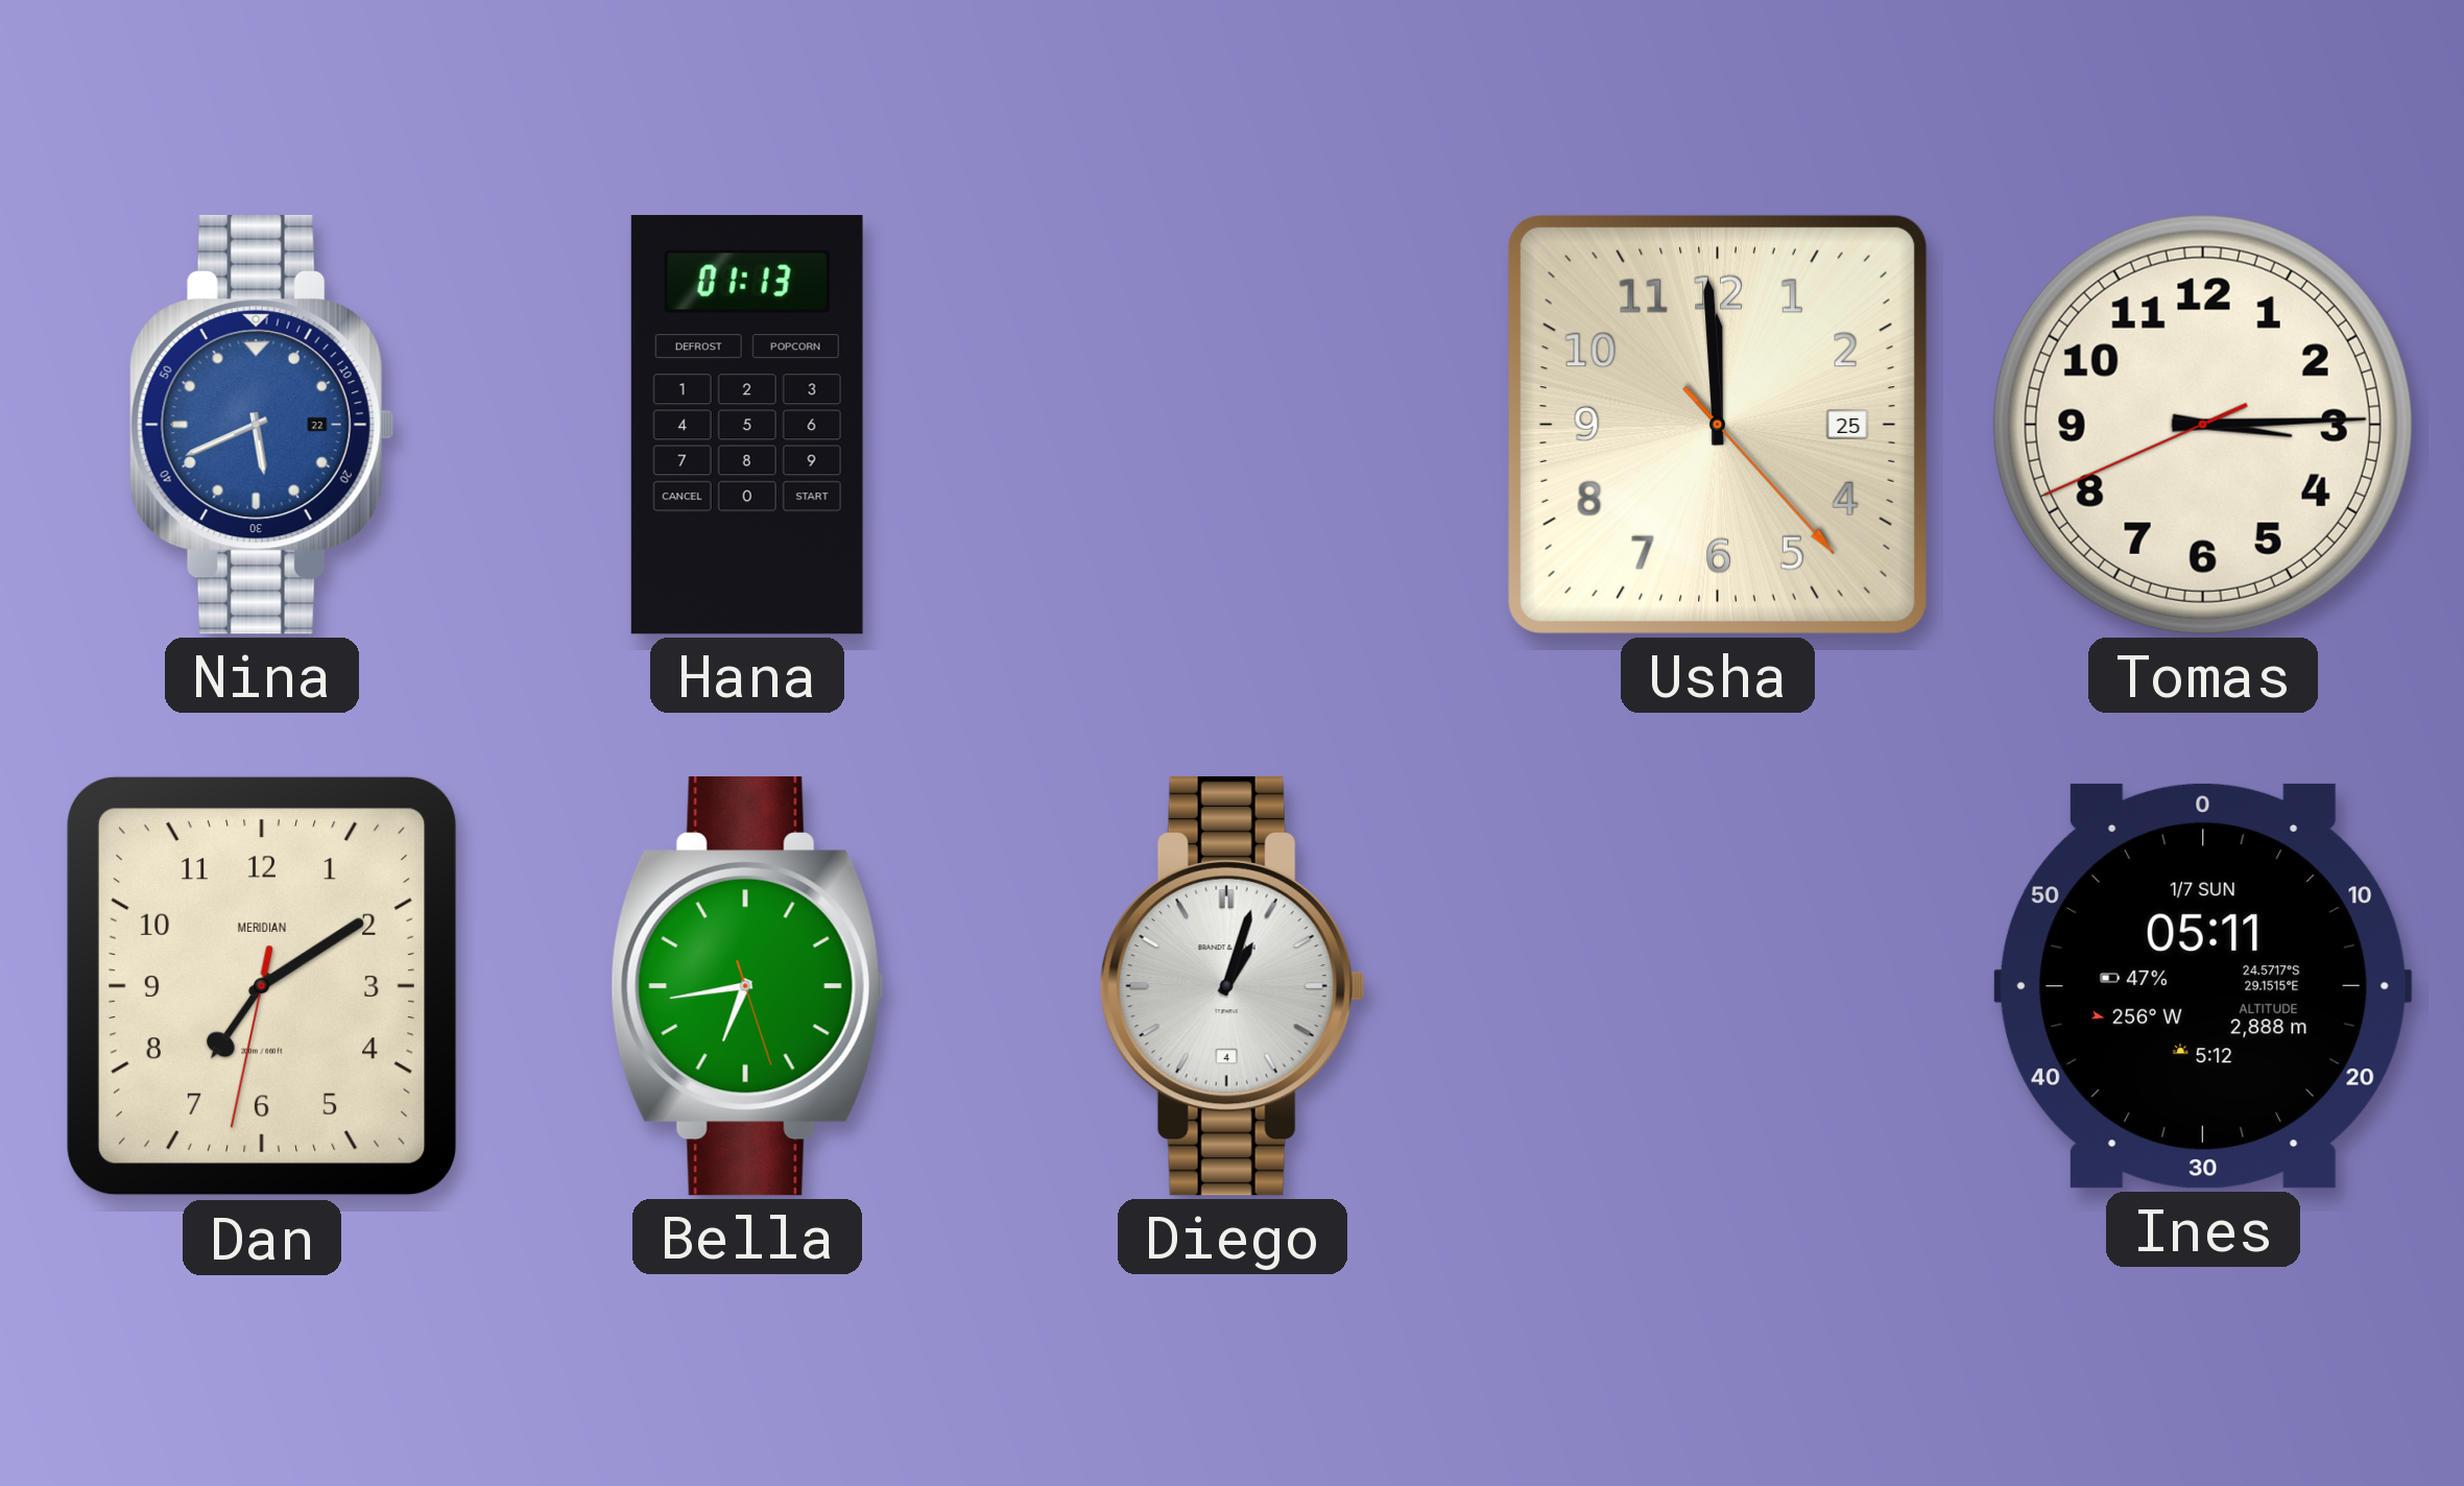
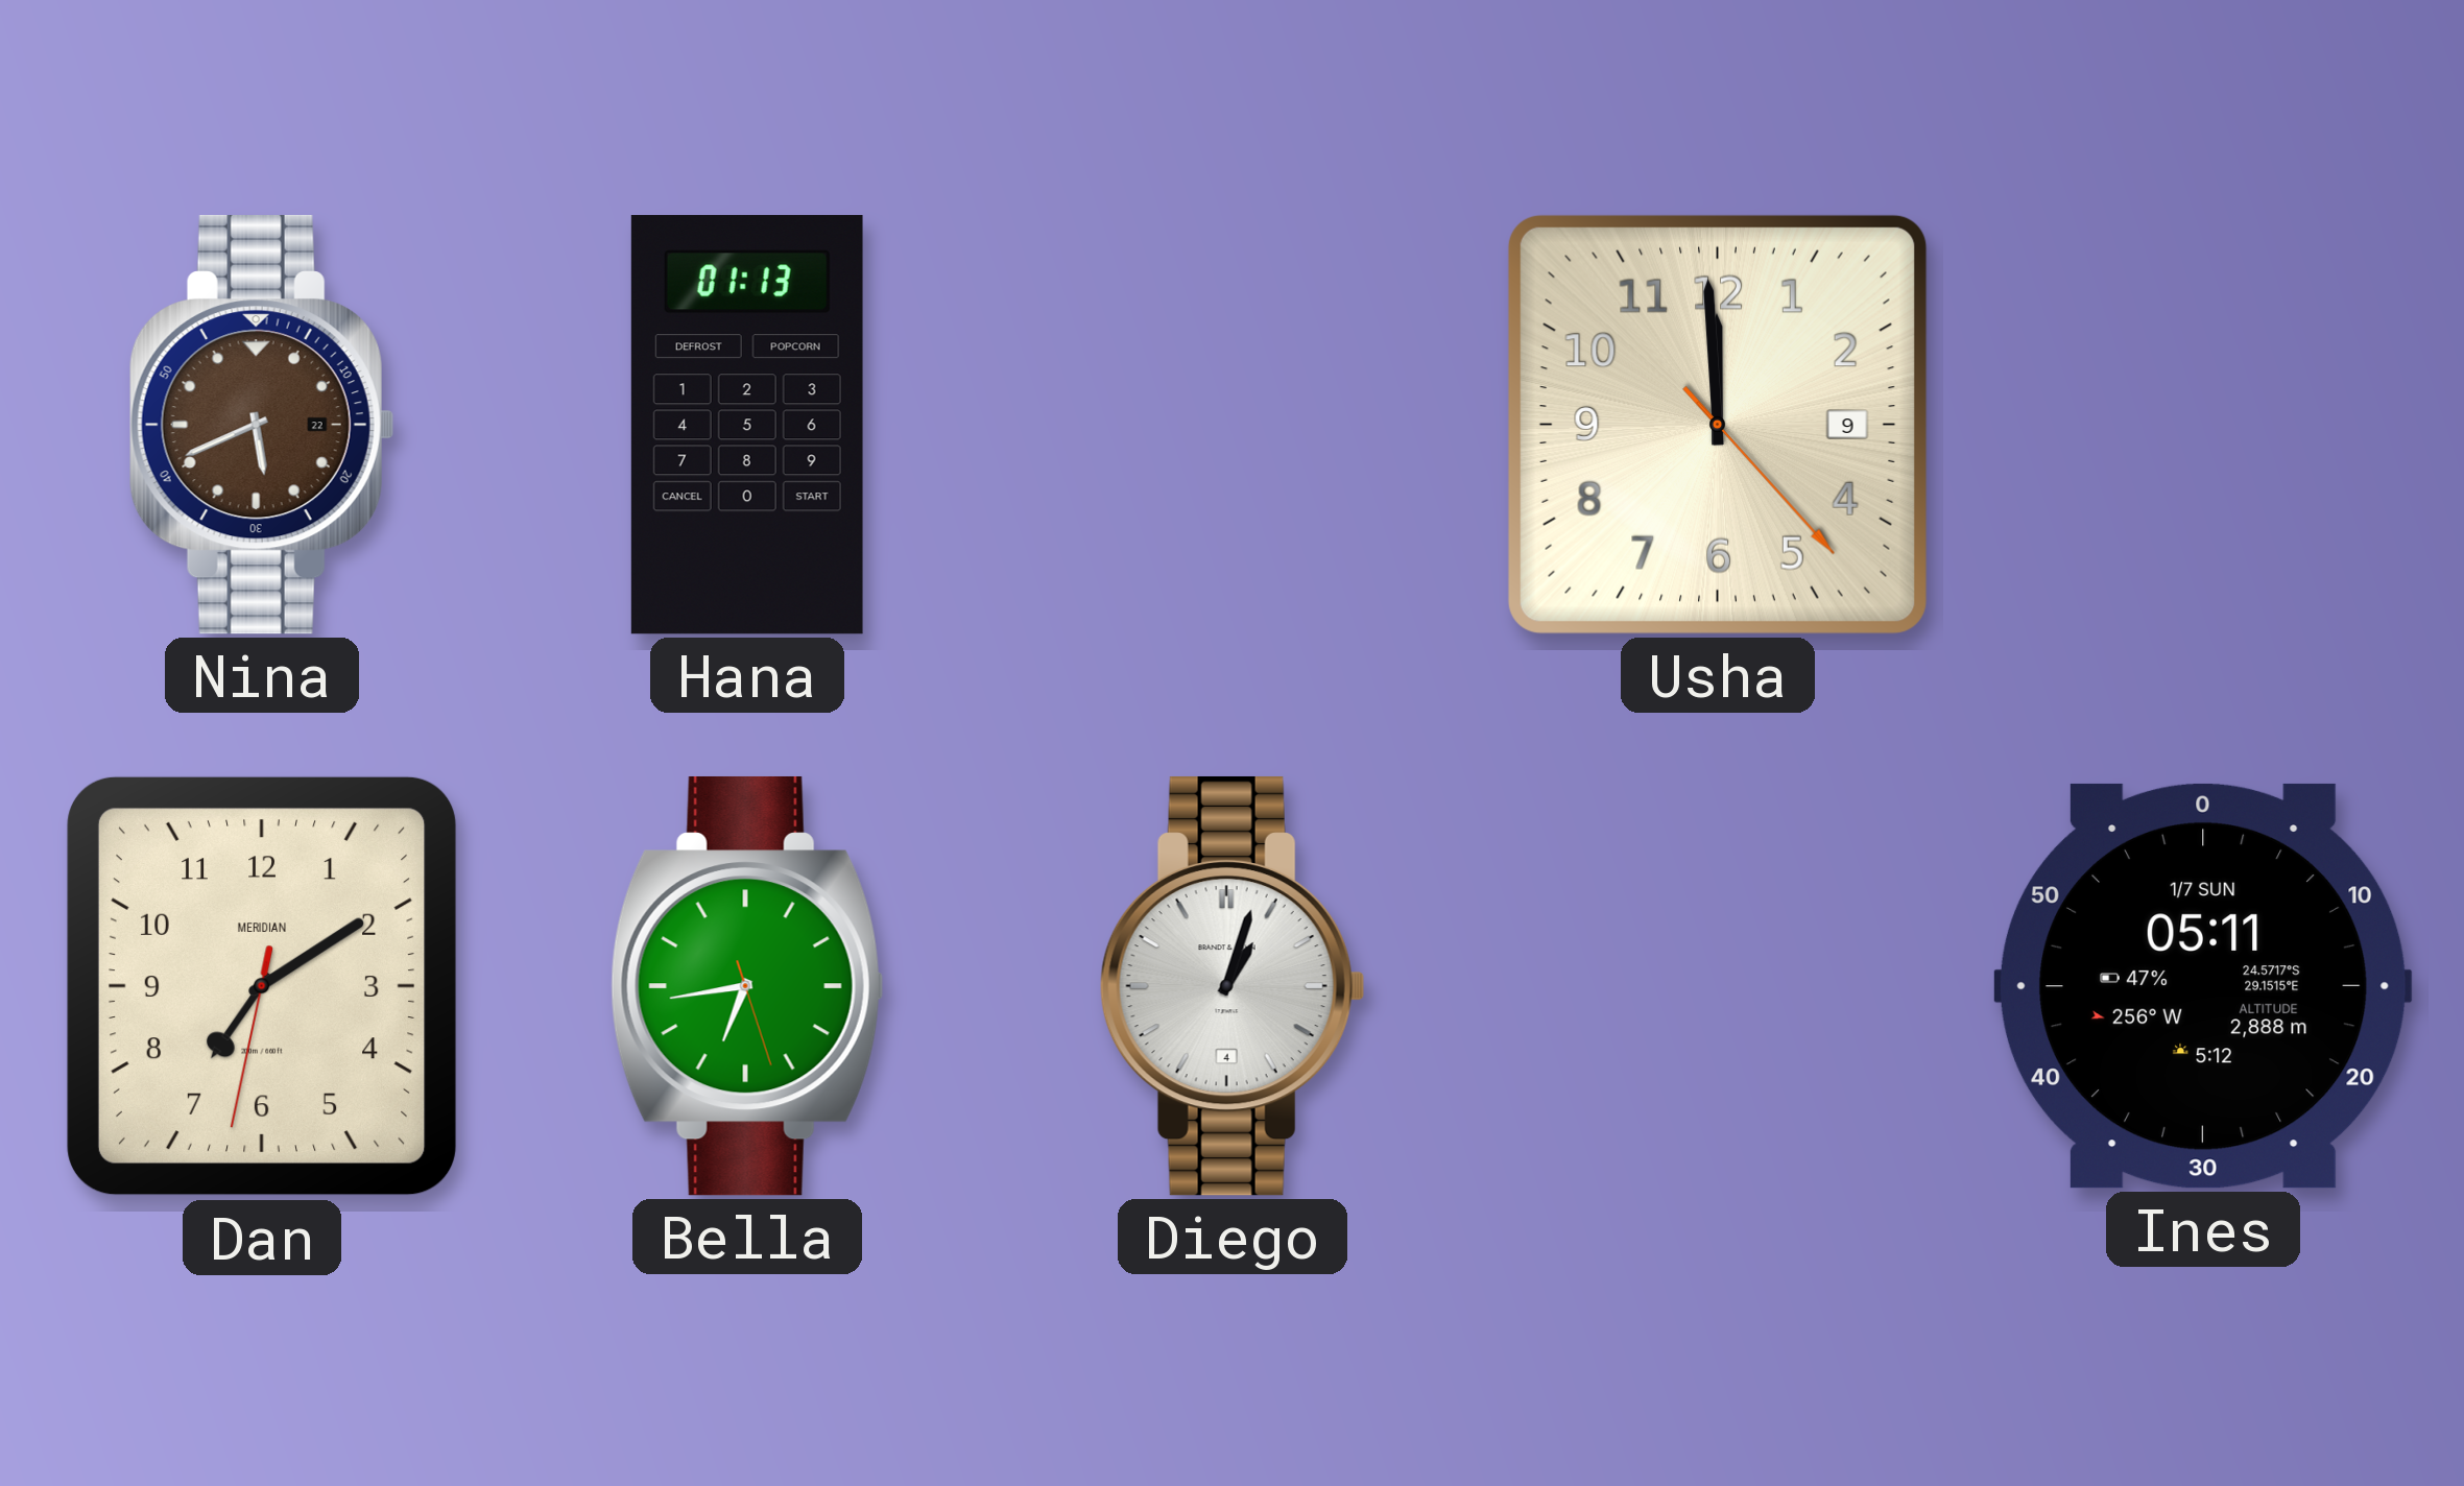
Nina dial: blue -> brown (262, 425)
Usha date: 25 -> 9 (1718, 425)
Tomas: 3:14 -> none (2203, 425)
